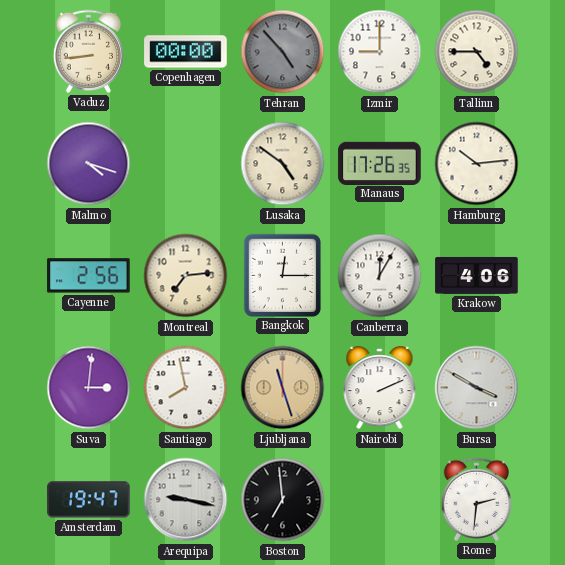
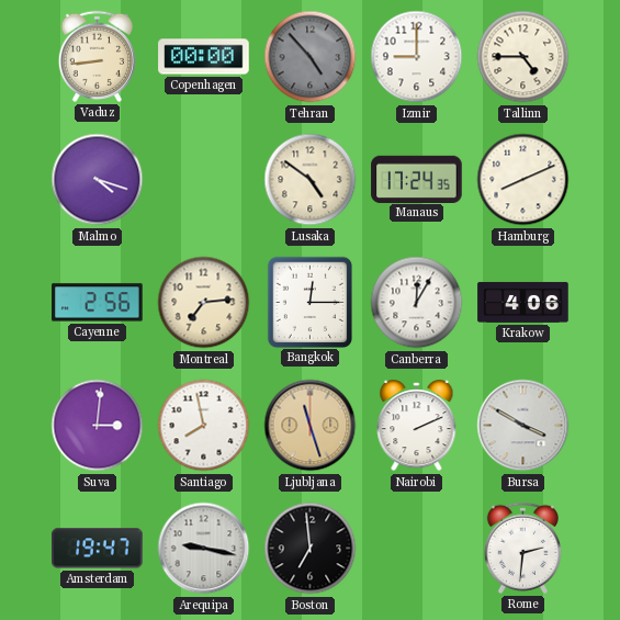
Manaus: 17:26 -> 17:24 (417, 179)
Hamburg: 10:14 -> 8:11 (523, 180)
